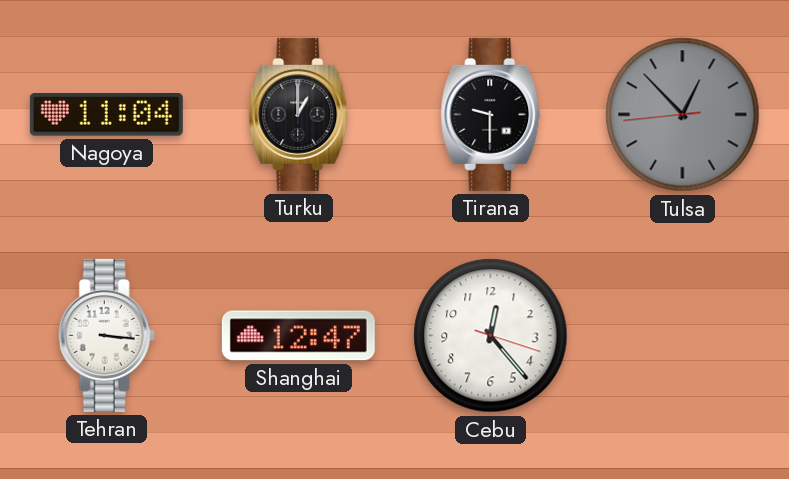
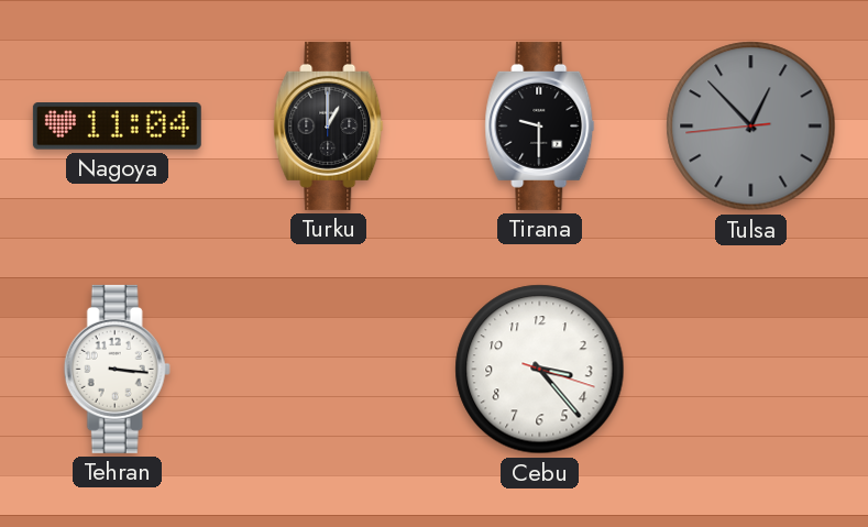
Shanghai: 12:47 -> none (298, 336)
Cebu: 12:23 -> 3:23 (540, 370)
